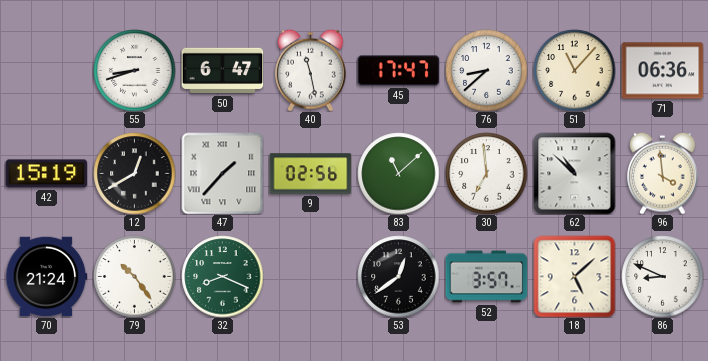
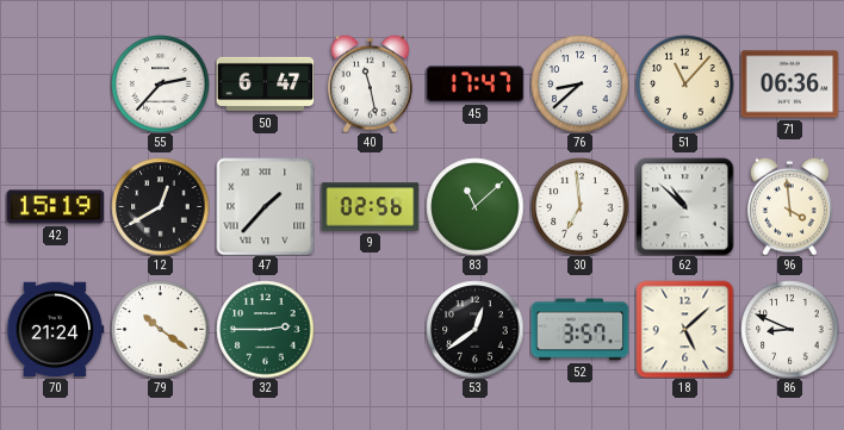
55: 8:42 -> 2:37 (160, 83)
79: 10:24 -> 10:21 (160, 329)
32: 8:19 -> 2:45 (265, 329)
